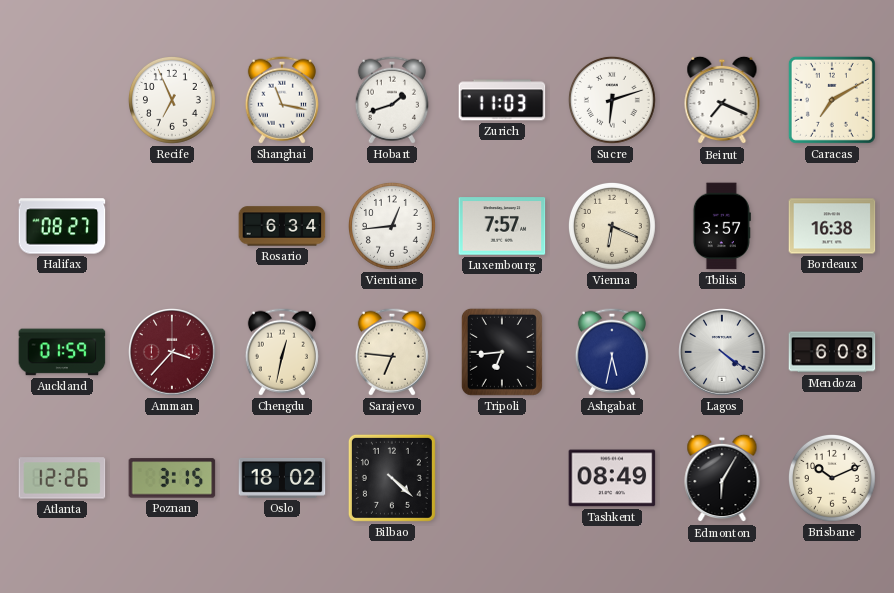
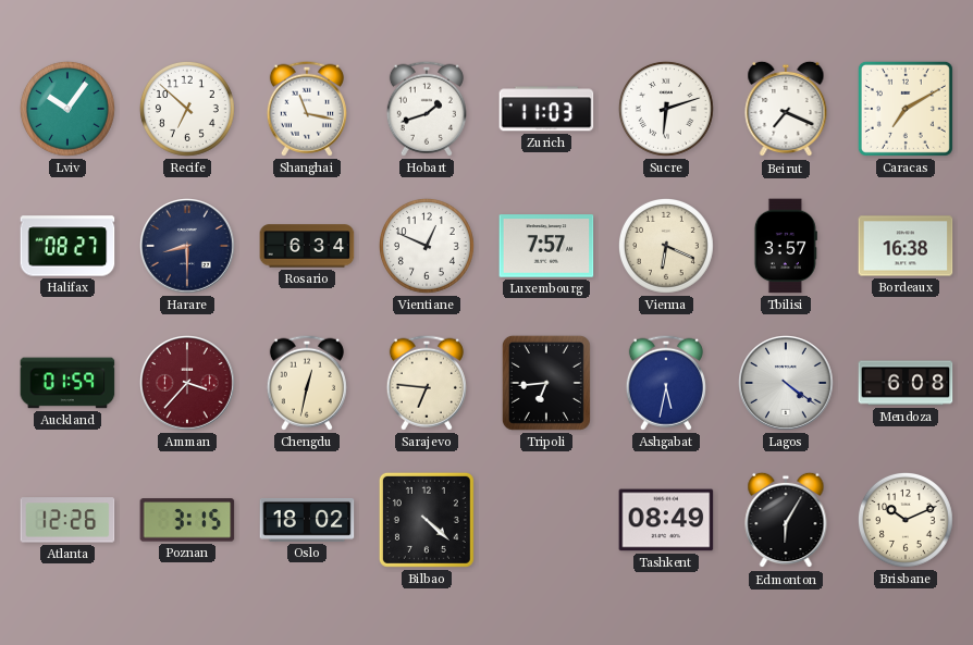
Lviv: none -> 10:06 (67, 109)
Recife: 6:56 -> 6:52 (187, 109)
Harare: none -> 8:30 (188, 247)
Vientiane: 12:44 -> 12:49 (427, 246)
